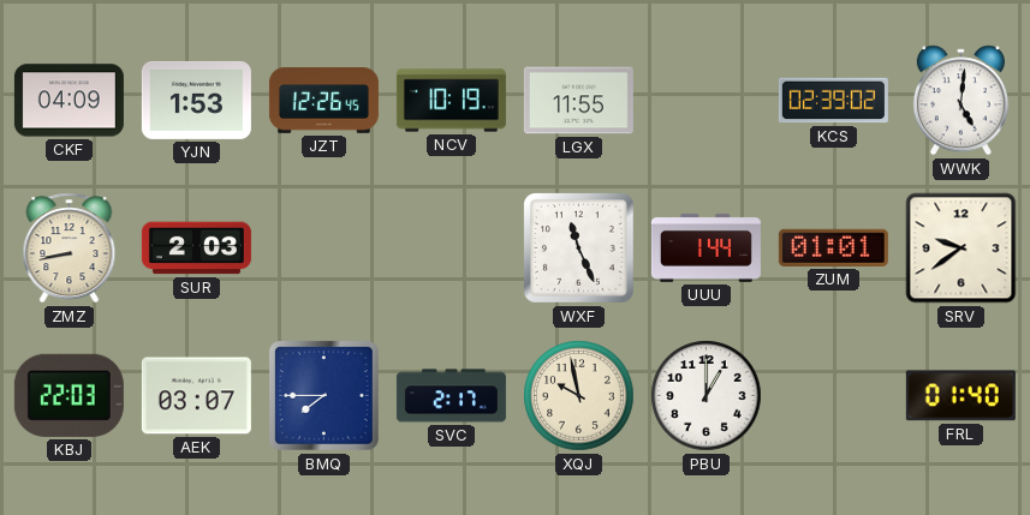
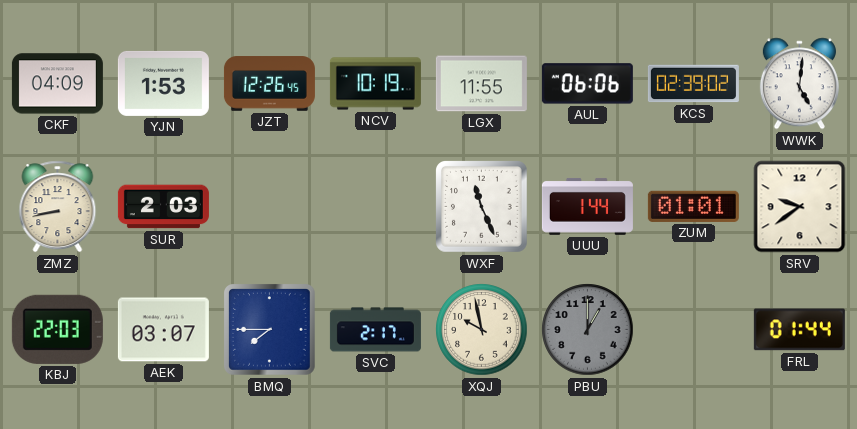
AUL: none -> 06:06 (587, 84)
PBU dial: white -> grey (588, 330)
FRL: 01:40 -> 01:44 (799, 330)
